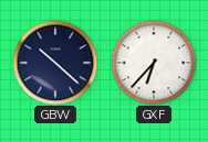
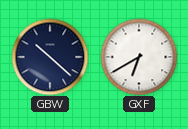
GXF: 6:37 -> 6:40 (139, 57)
